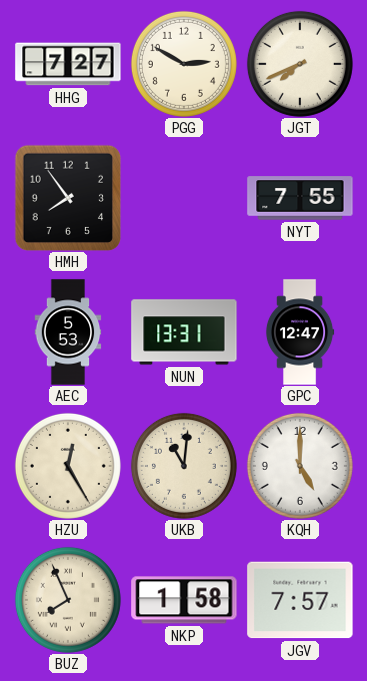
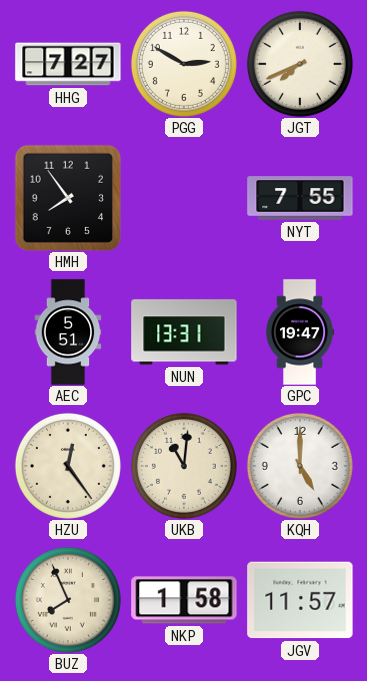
AEC: 5:53 -> 5:51 (68, 332)
GPC: 12:47 -> 19:47 (300, 332)
HZU: 12:25 -> 12:24 (68, 466)
JGV: 7:57 -> 11:57 (300, 600)
